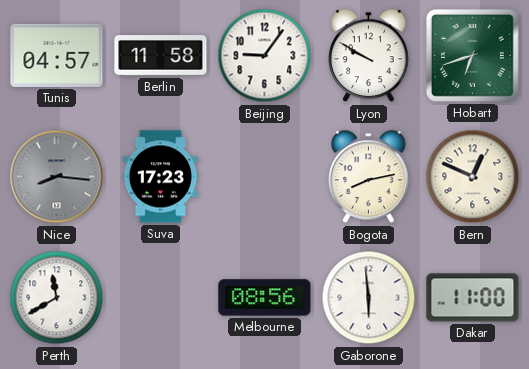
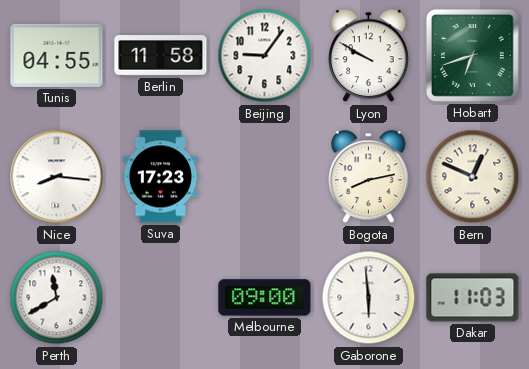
Tunis: 04:57 -> 04:55 (57, 55)
Nice dial: grey -> white (57, 177)
Melbourne: 08:56 -> 09:00 (265, 298)
Dakar: 11:00 -> 11:03 (473, 298)
